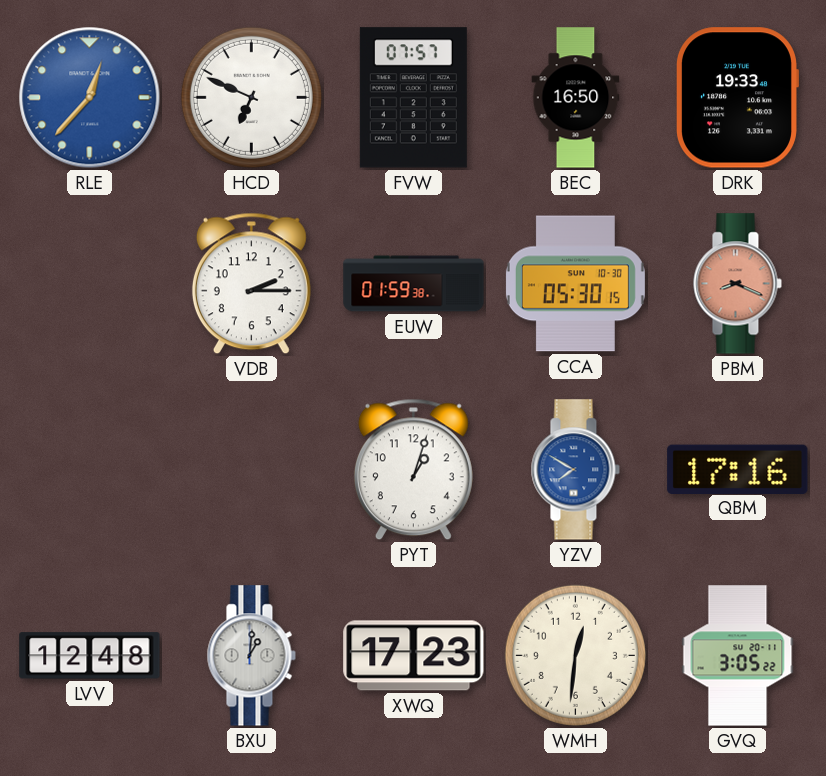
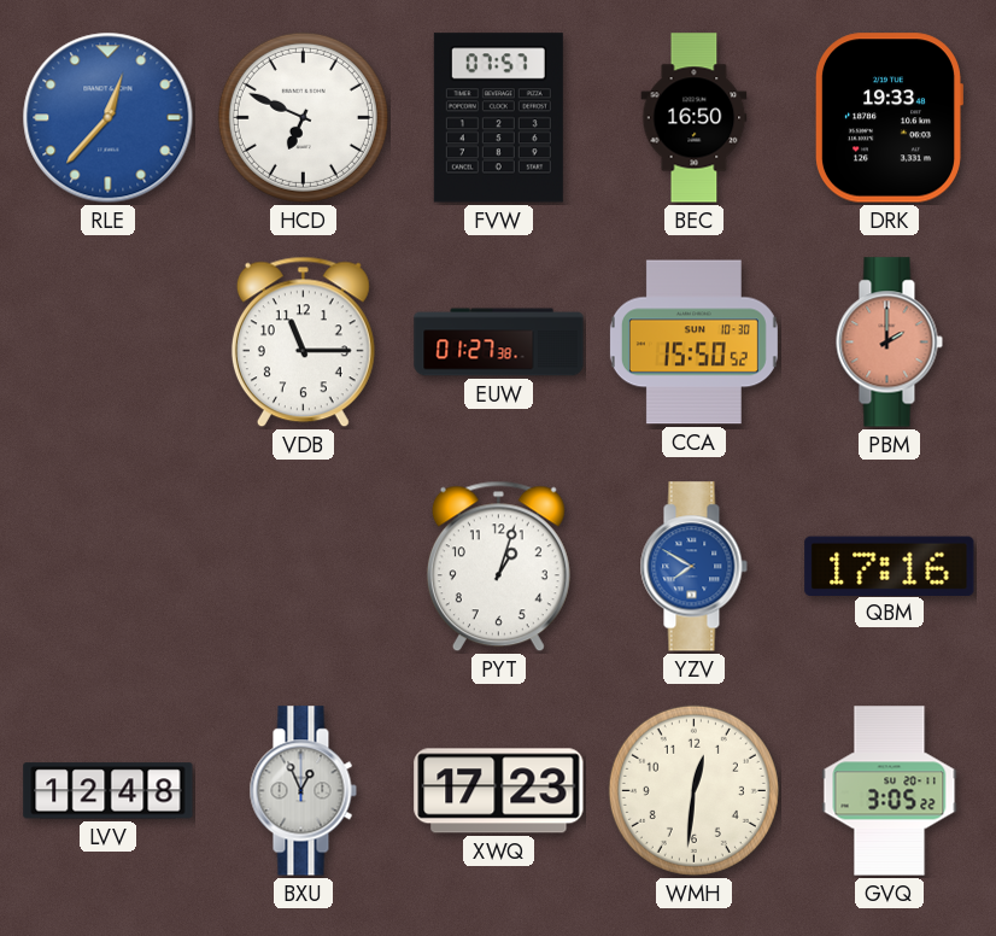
VDB: 2:15 -> 11:15 (303, 343)
EUW: 01:59 -> 01:27 (499, 343)
CCA: 05:30 -> 15:50 (693, 343)
PBM: 8:19 -> 2:00 (889, 343)
BXU: 1:01 -> 12:56 (303, 791)
